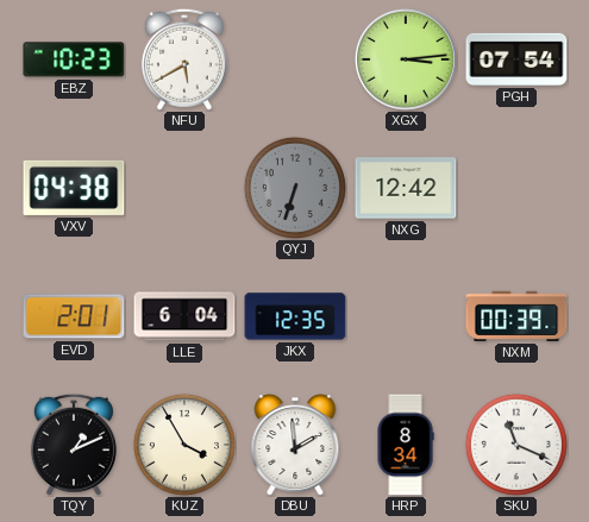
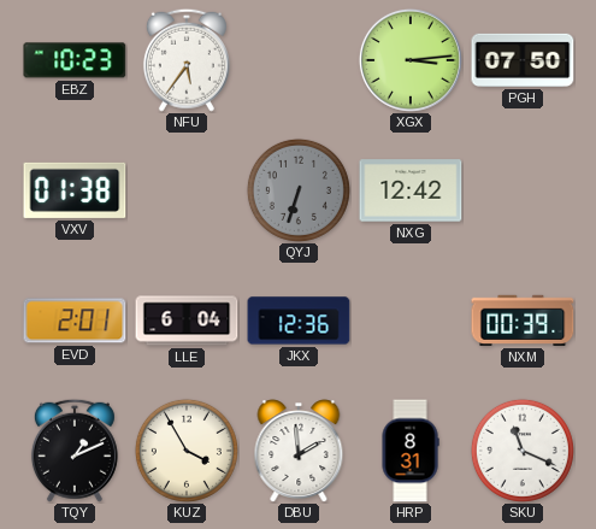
NFU: 5:40 -> 5:36 (187, 60)
PGH: 07:54 -> 07:50 (523, 60)
VXV: 04:38 -> 01:38 (75, 190)
JKX: 12:35 -> 12:36 (299, 321)
HRP: 8:34 -> 8:31 (411, 451)
